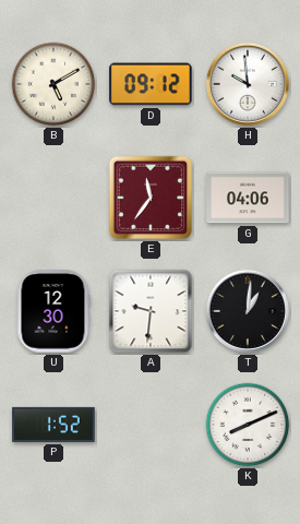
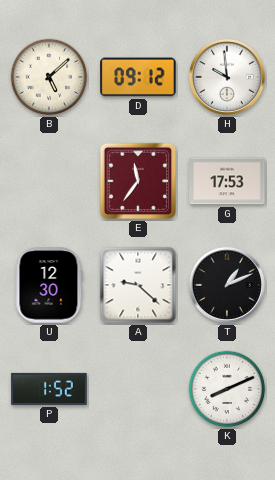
B: 5:10 -> 5:08 (49, 77)
G: 04:06 -> 17:53 (227, 181)
A: 9:31 -> 9:22 (138, 285)
T: 1:01 -> 1:11 (227, 285)
